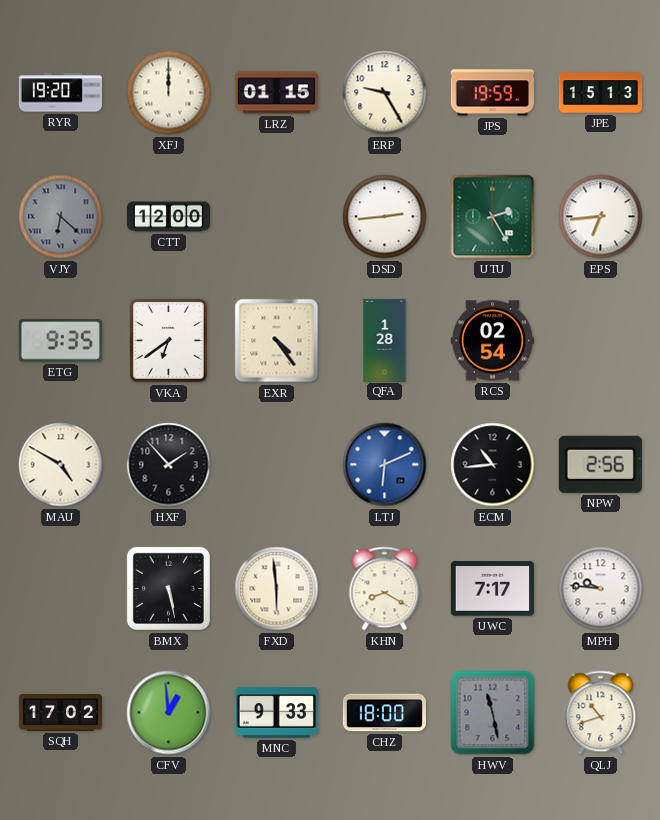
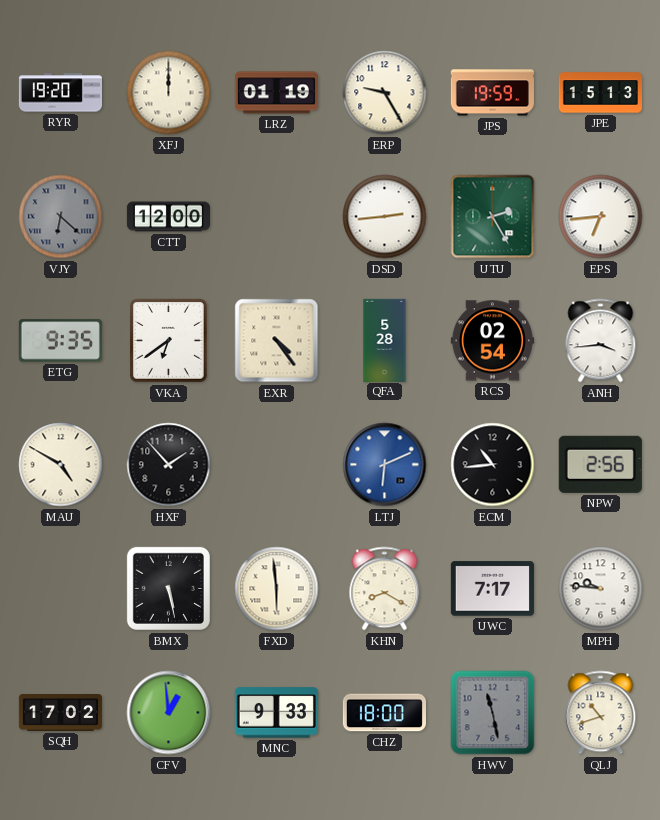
LRZ: 01:15 -> 01:19 (276, 93)
QFA: 1:28 -> 5:28 (385, 340)
ANH: none -> 3:44 (601, 341)
